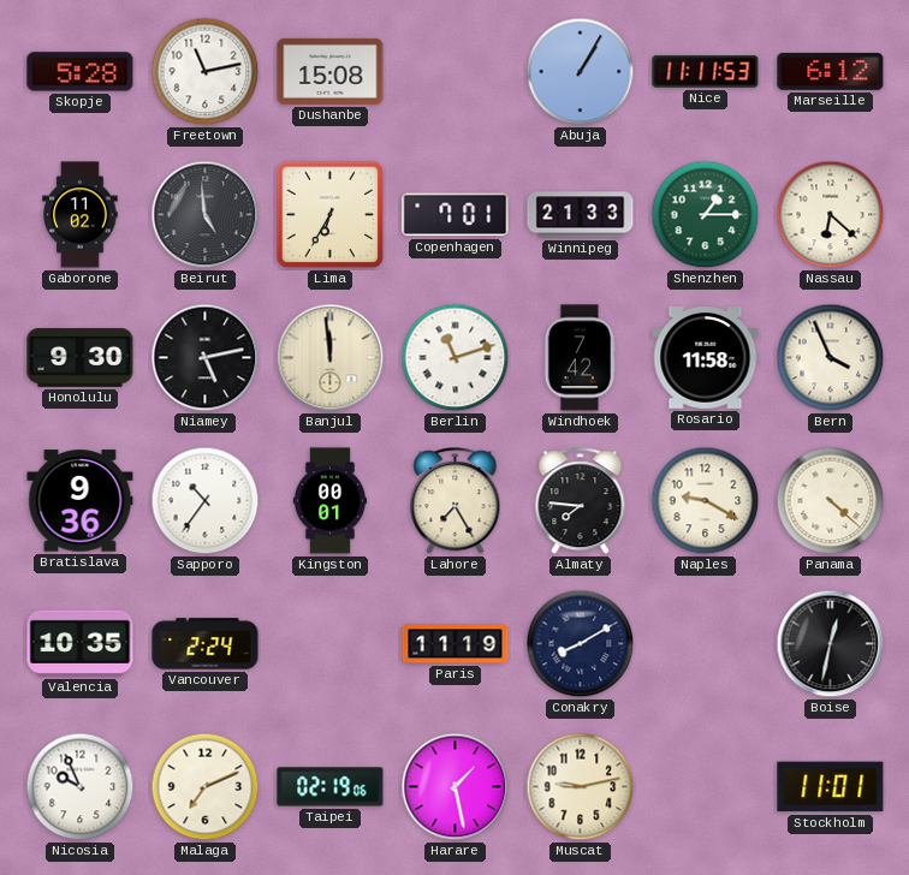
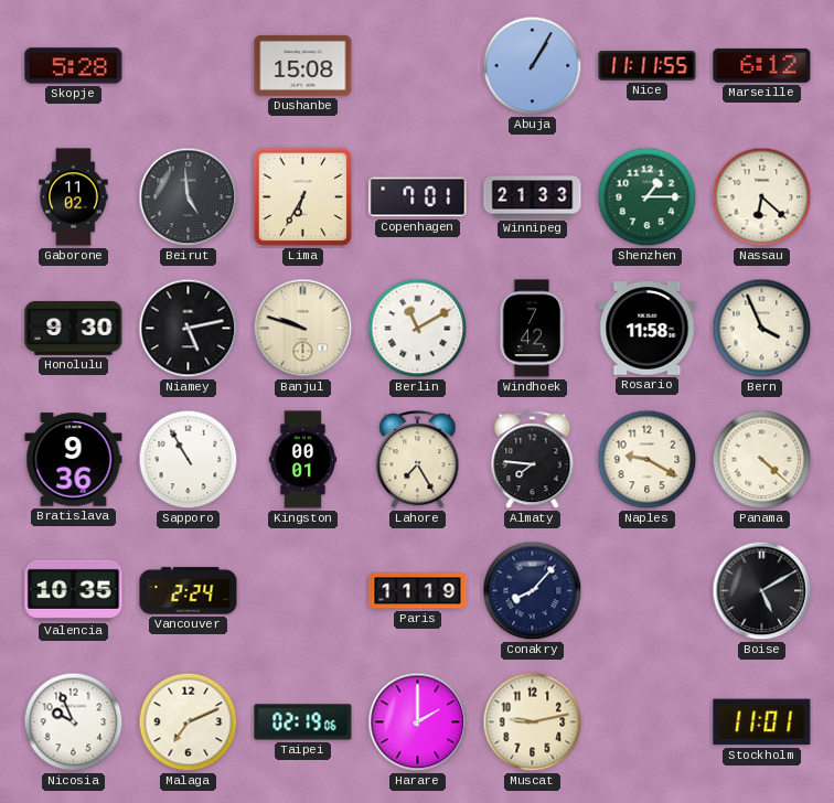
Freetown: 11:13 -> none (206, 72)
Nice: 11:11:53 -> 11:11:55 (648, 66)
Banjul: 11:59 -> 9:48 (303, 329)
Berlin: 11:12 -> 11:10 (418, 329)
Sapporo: 10:36 -> 10:55 (189, 460)
Conakry: 8:10 -> 8:07 (533, 591)
Boise: 12:32 -> 5:10 (762, 591)
Harare: 1:28 -> 2:00 (418, 722)
